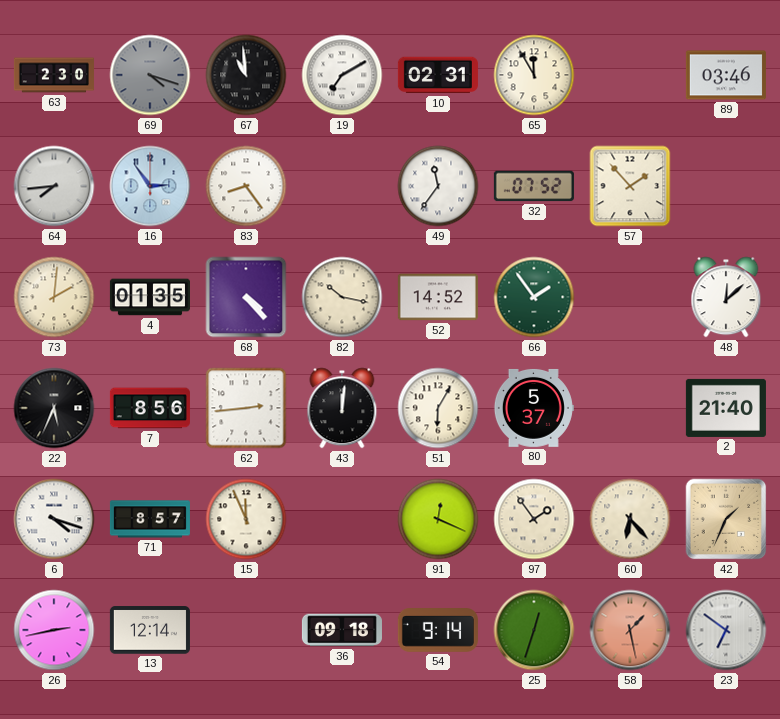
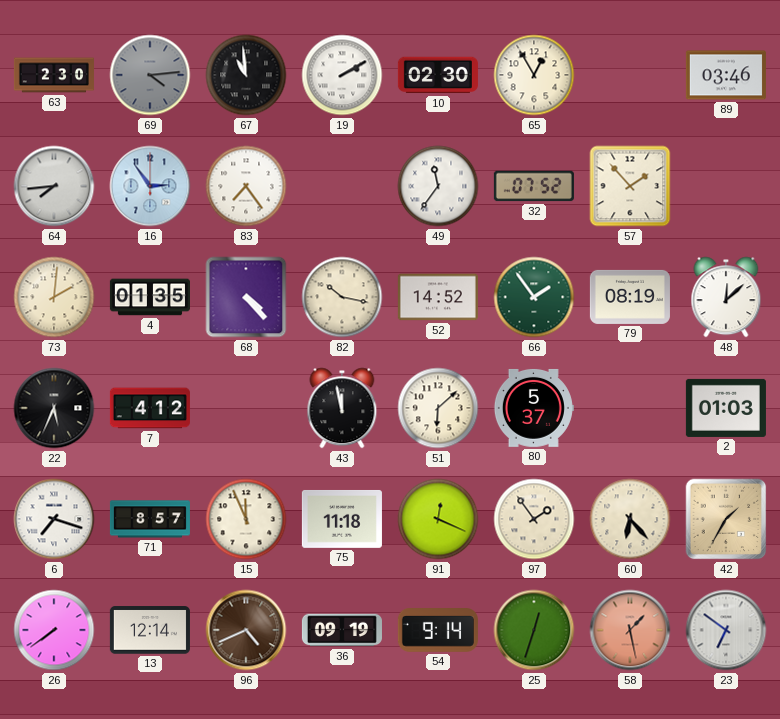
69: 4:18 -> 4:14 (150, 75)
19: 7:10 -> 2:10 (342, 75)
10: 02:31 -> 02:30 (438, 75)
65: 11:55 -> 12:55 (534, 75)
83: 8:24 -> 7:24 (246, 186)
79: none -> 08:19 (630, 297)
7: 8:56 -> 4:12 (150, 408)
62: 2:44 -> none (246, 408)
43: 12:01 -> 11:58 (342, 408)
51: 6:05 -> 6:08 (438, 408)
2: 21:40 -> 01:03 (726, 408)
6: 4:18 -> 7:18 (54, 519)
75: none -> 11:18 (342, 519)
42: 1:34 -> 1:35 (726, 519)
26: 2:43 -> 7:39 (54, 630)
96: none -> 4:41 (246, 630)
36: 09:18 -> 09:19 (342, 630)
